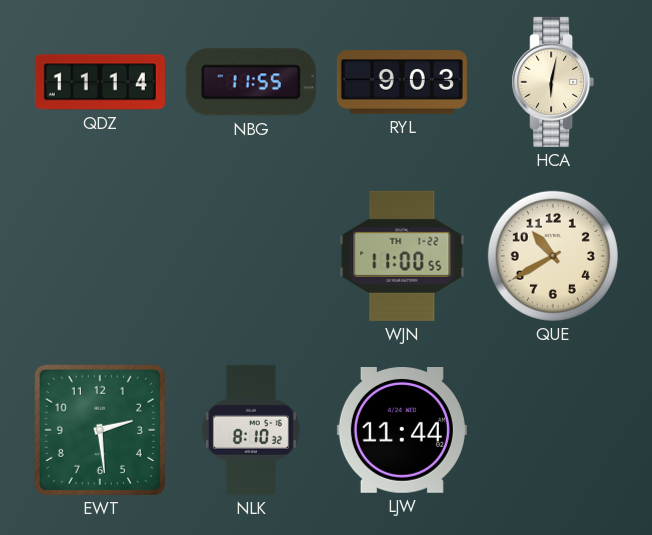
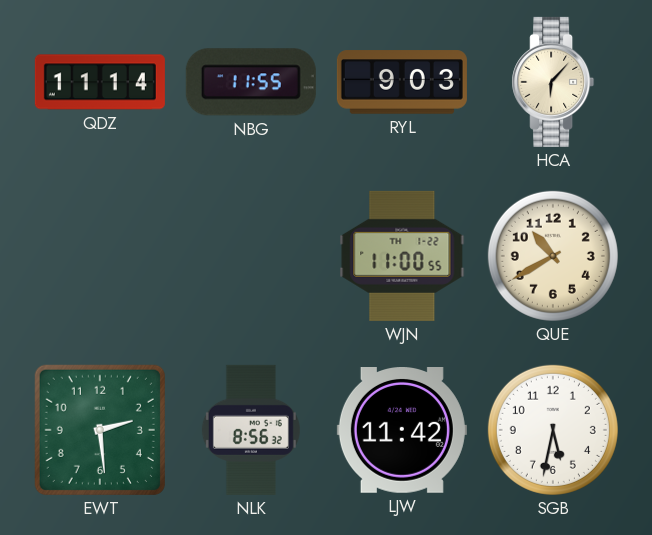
HCA: 6:02 -> 6:07 (553, 82)
NLK: 8:10 -> 8:56 (251, 430)
LJW: 11:44 -> 11:42 (402, 431)
SGB: none -> 5:32 (553, 430)
